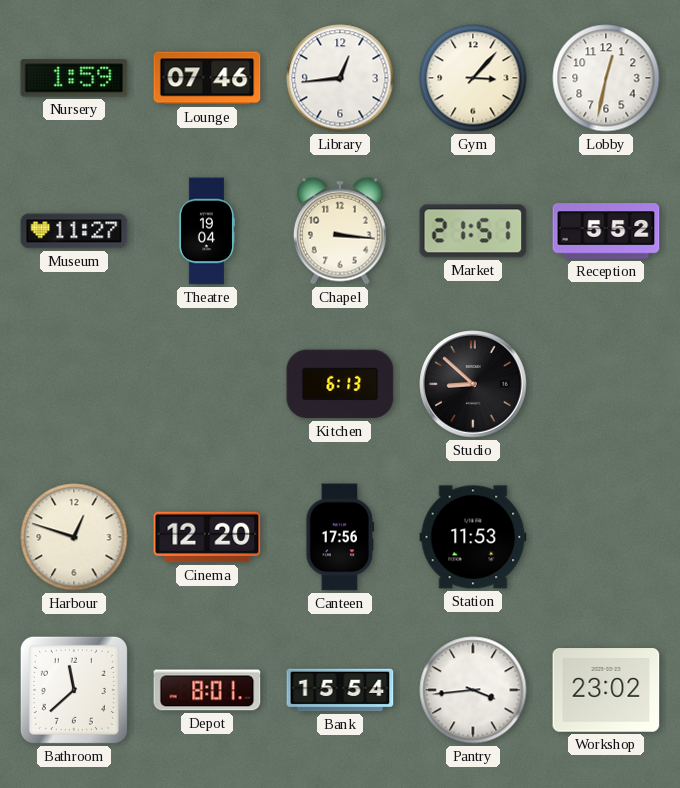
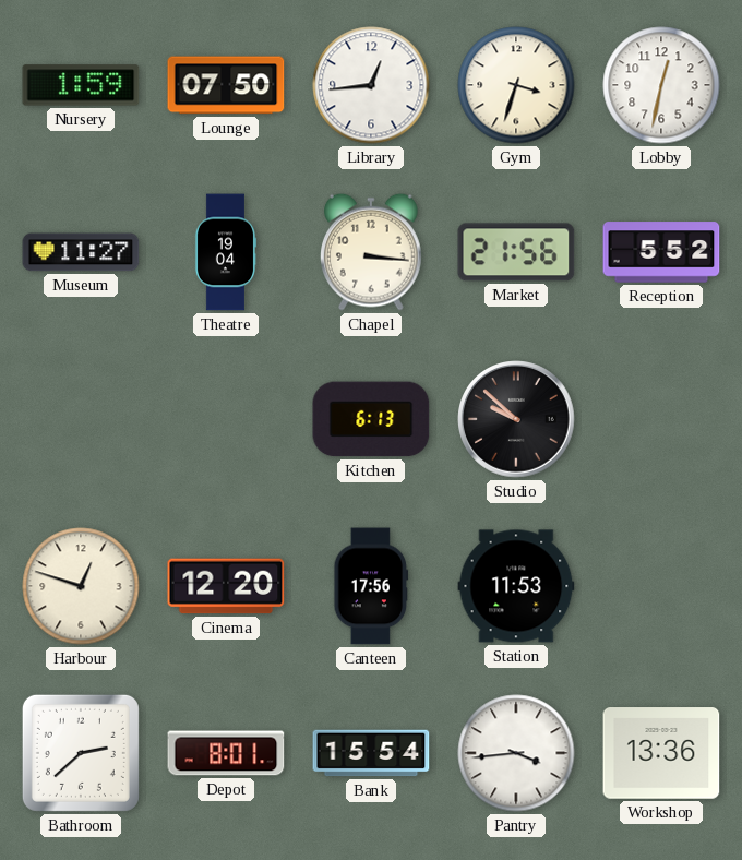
Lounge: 07:46 -> 07:50 (226, 85)
Gym: 3:07 -> 3:33 (516, 85)
Market: 21:51 -> 21:56 (516, 252)
Studio: 8:52 -> 9:52 (516, 419)
Bathroom: 11:38 -> 2:38 (81, 753)
Workshop: 23:02 -> 13:36 (661, 753)
